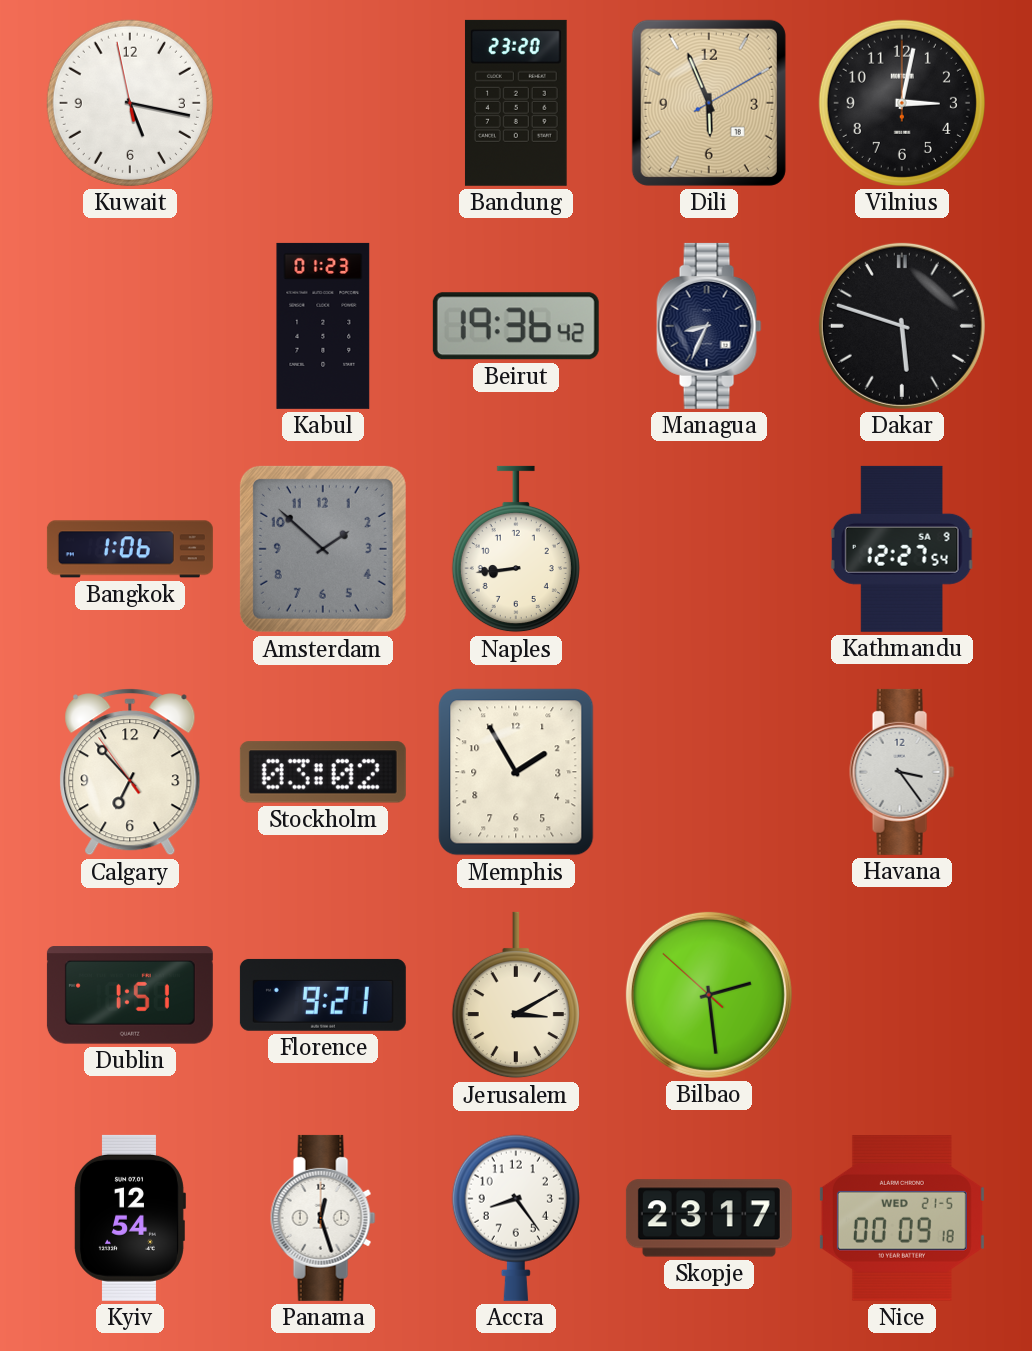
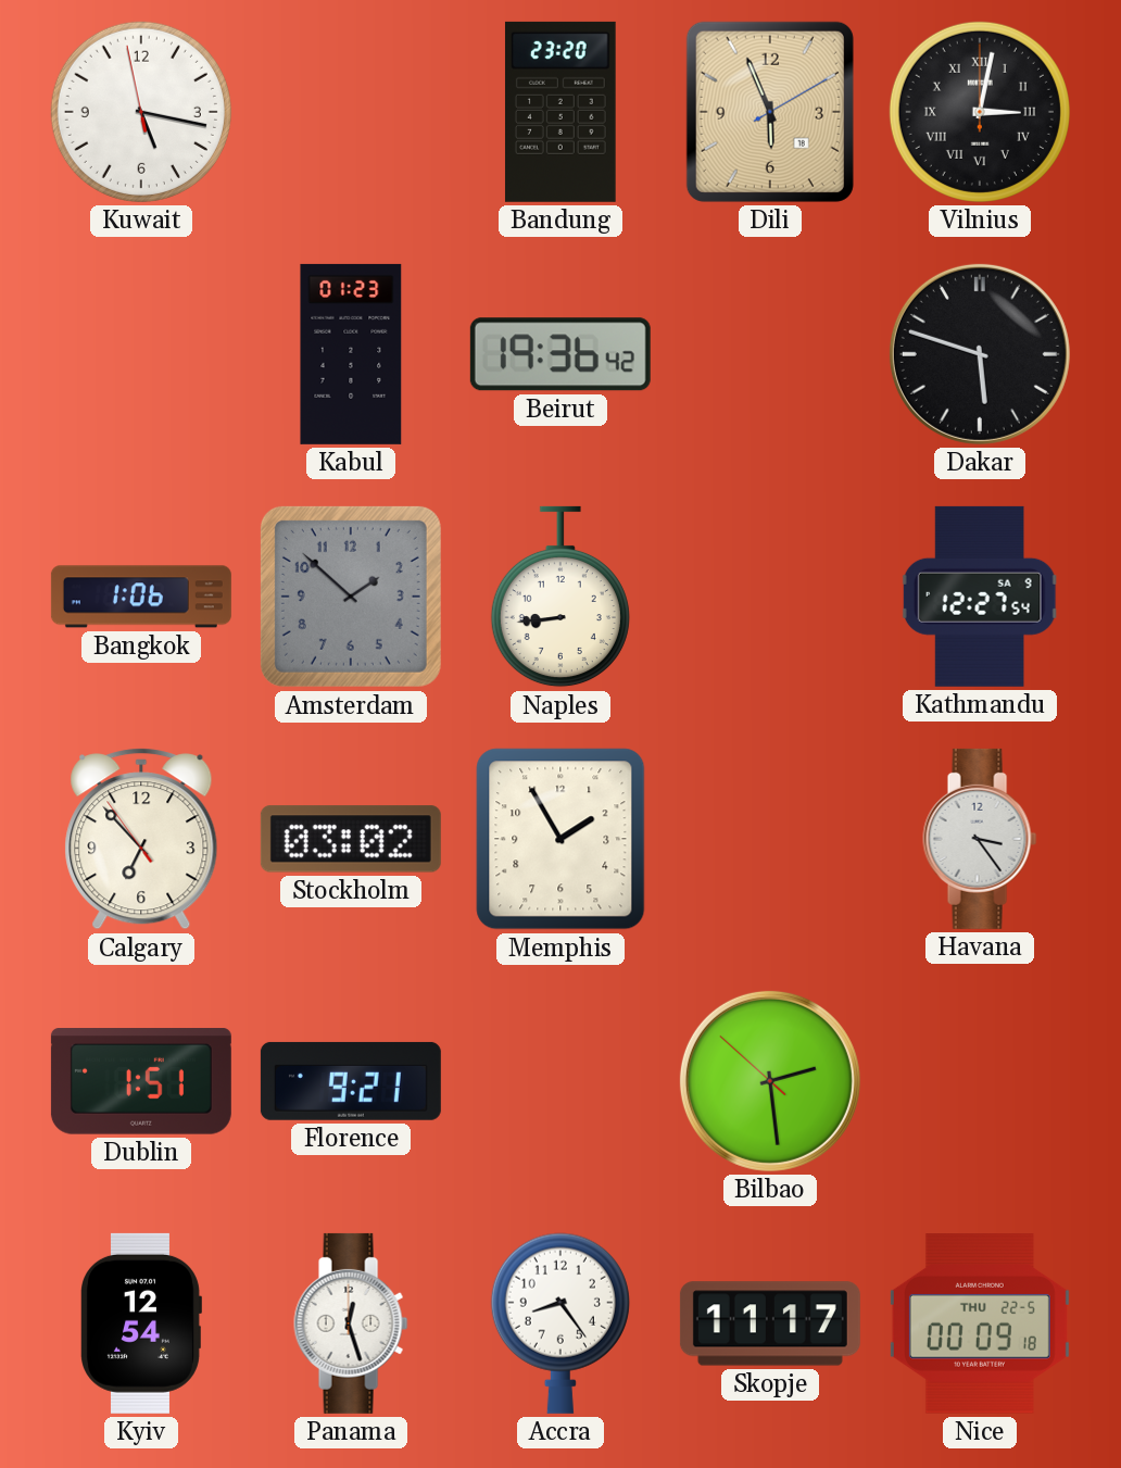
Vilnius numerals: Arabic -> Roman (980, 112)
Managua: 8:34 -> none (709, 326)
Jerusalem: 3:10 -> none (516, 995)
Skopje: 23:17 -> 11:17 (770, 1323)
Nice date: WED 21-5 -> THU 22-5 (980, 1323)
